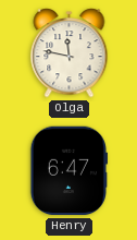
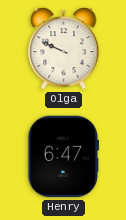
Olga: 11:47 -> 9:49 (64, 49)
